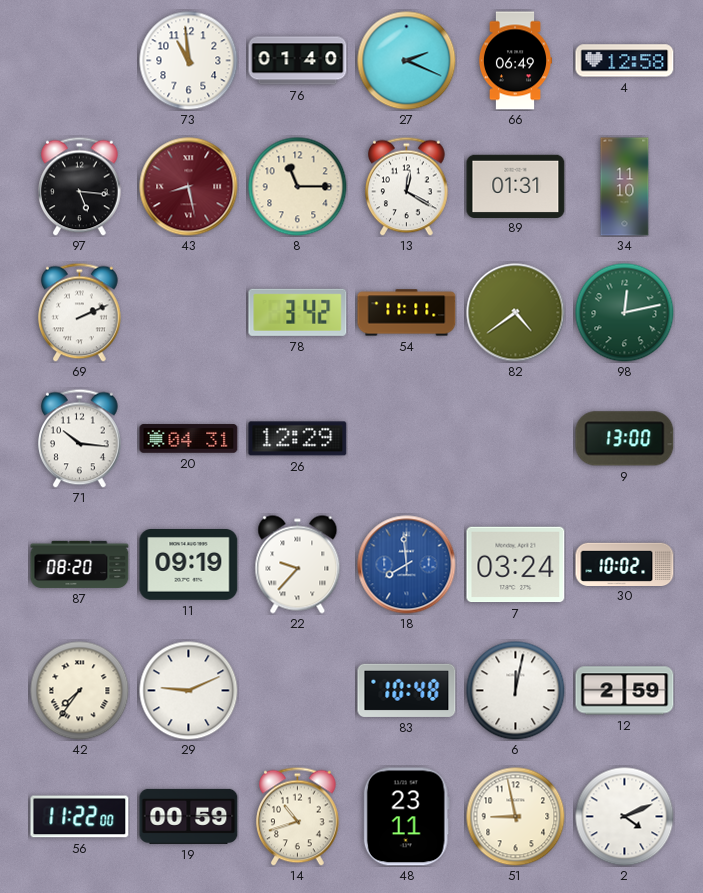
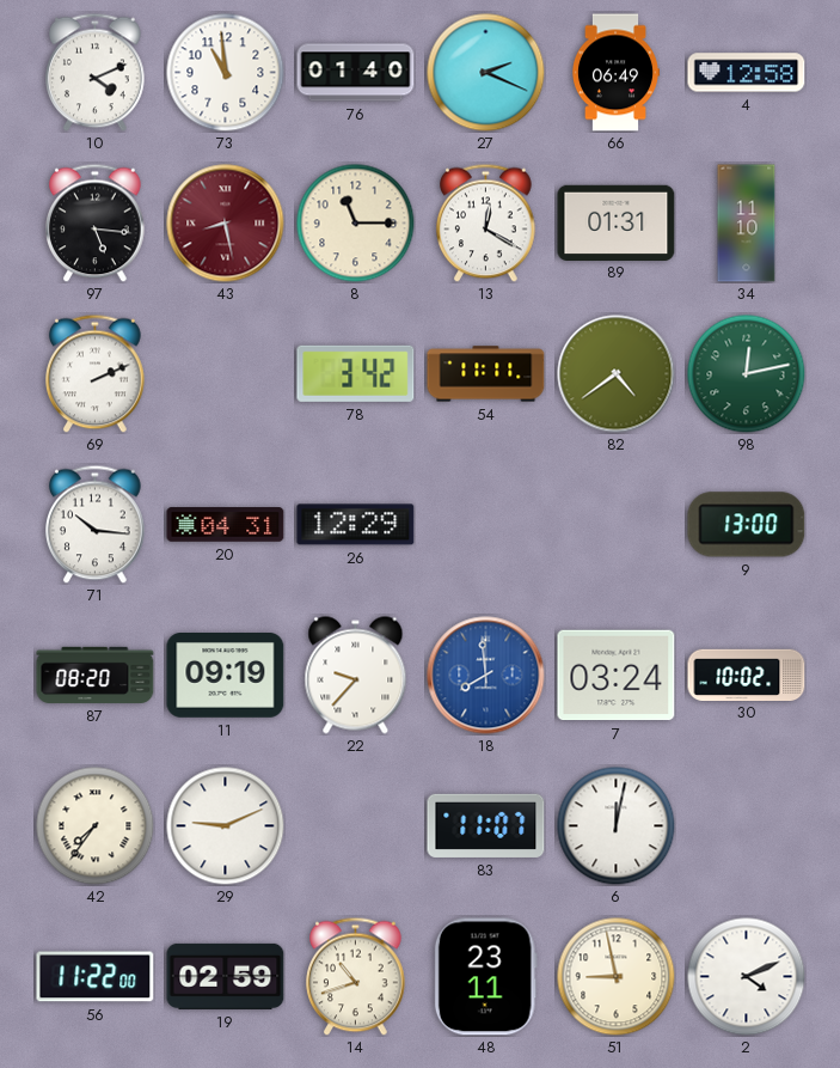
10: none -> 4:11 (96, 72)
83: 10:48 -> 11:07 (486, 825)
12: 2:59 -> none (625, 691)
19: 00:59 -> 02:59 (226, 976)
